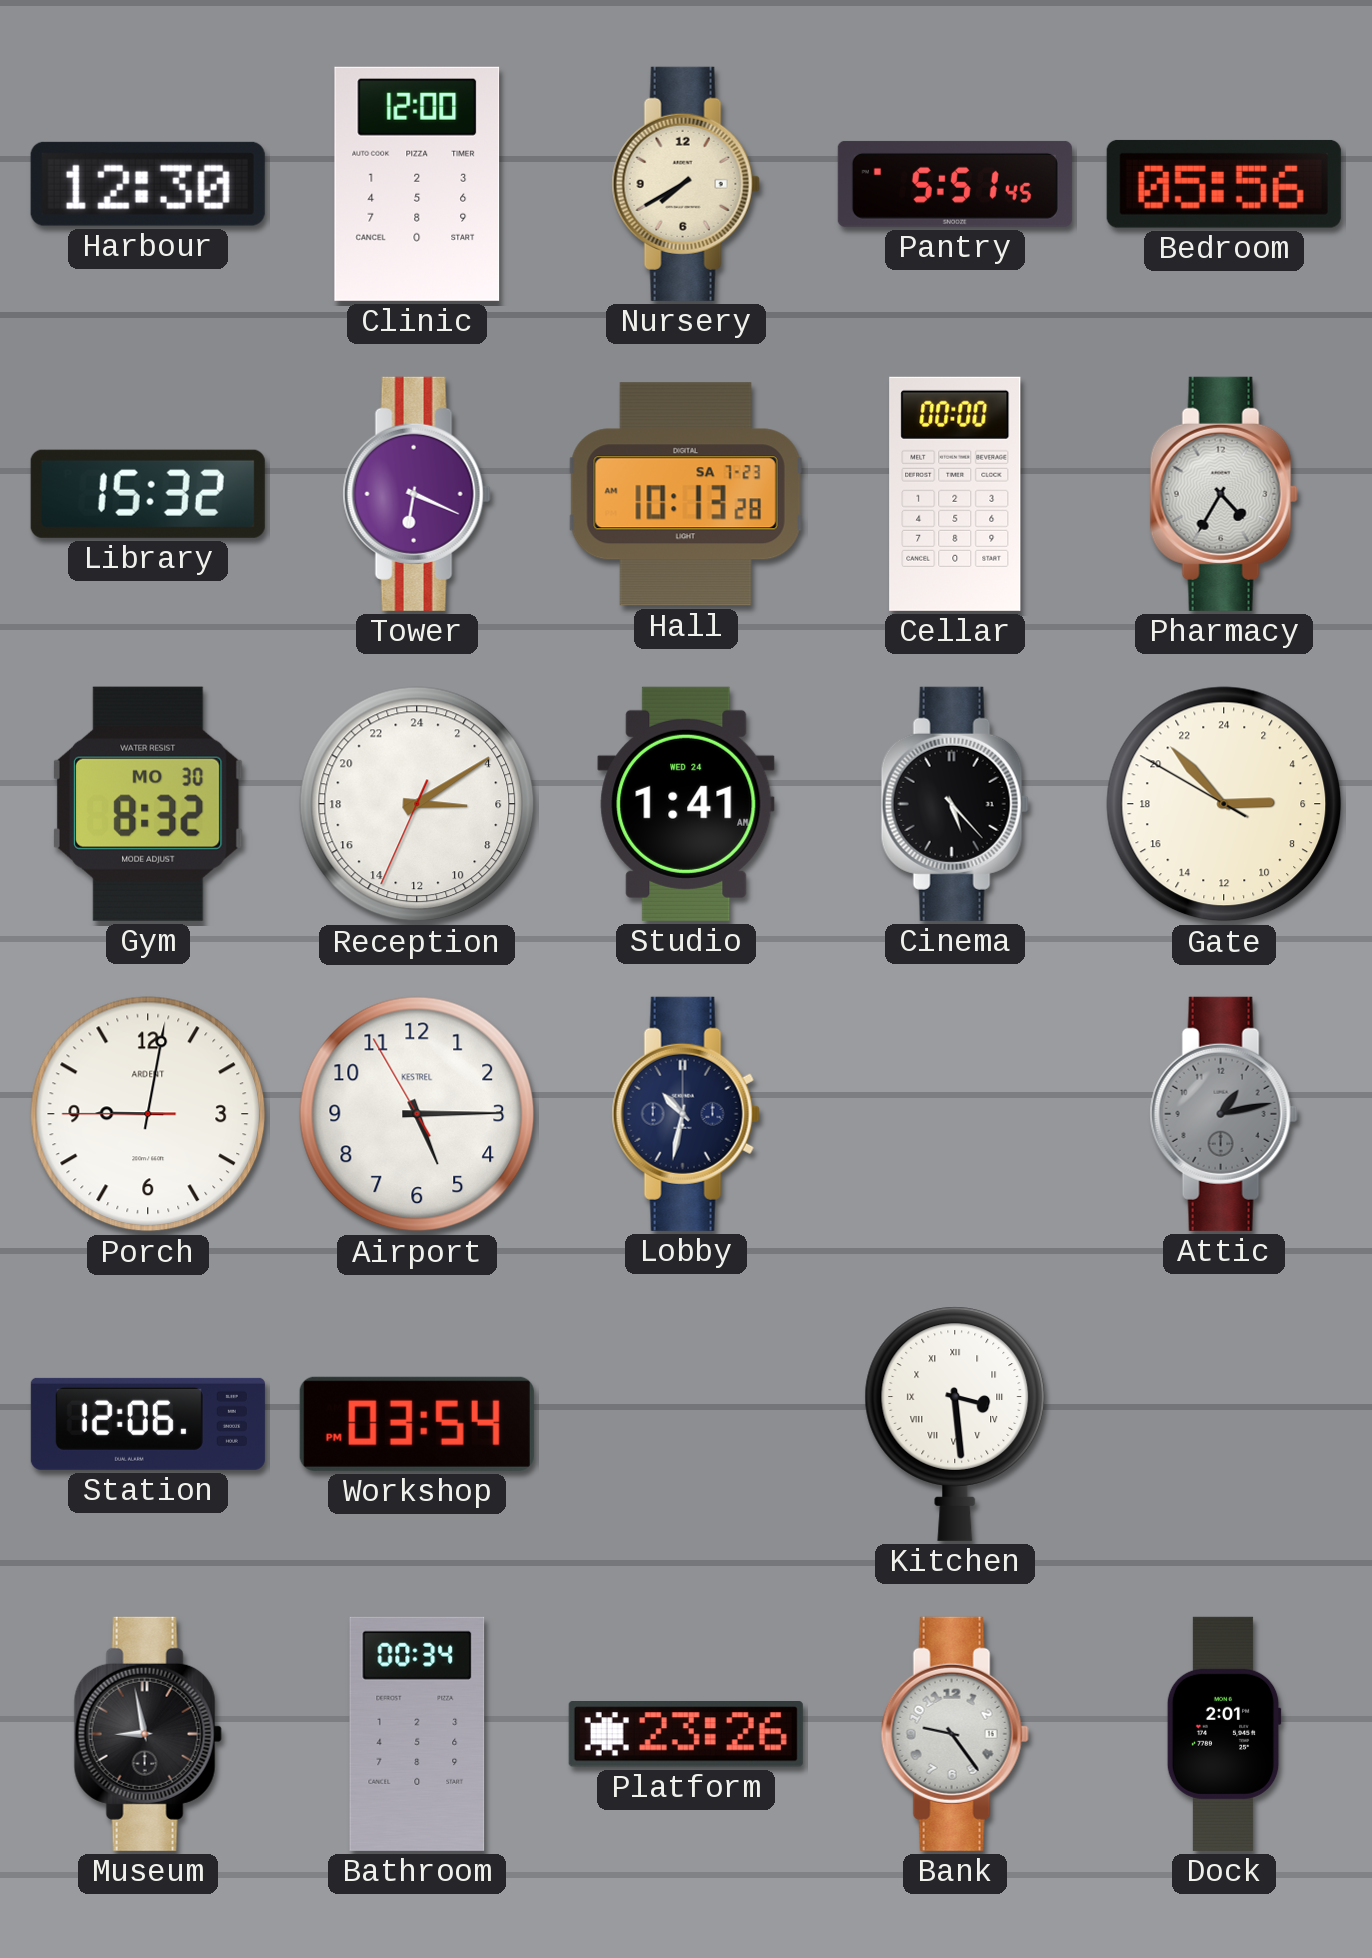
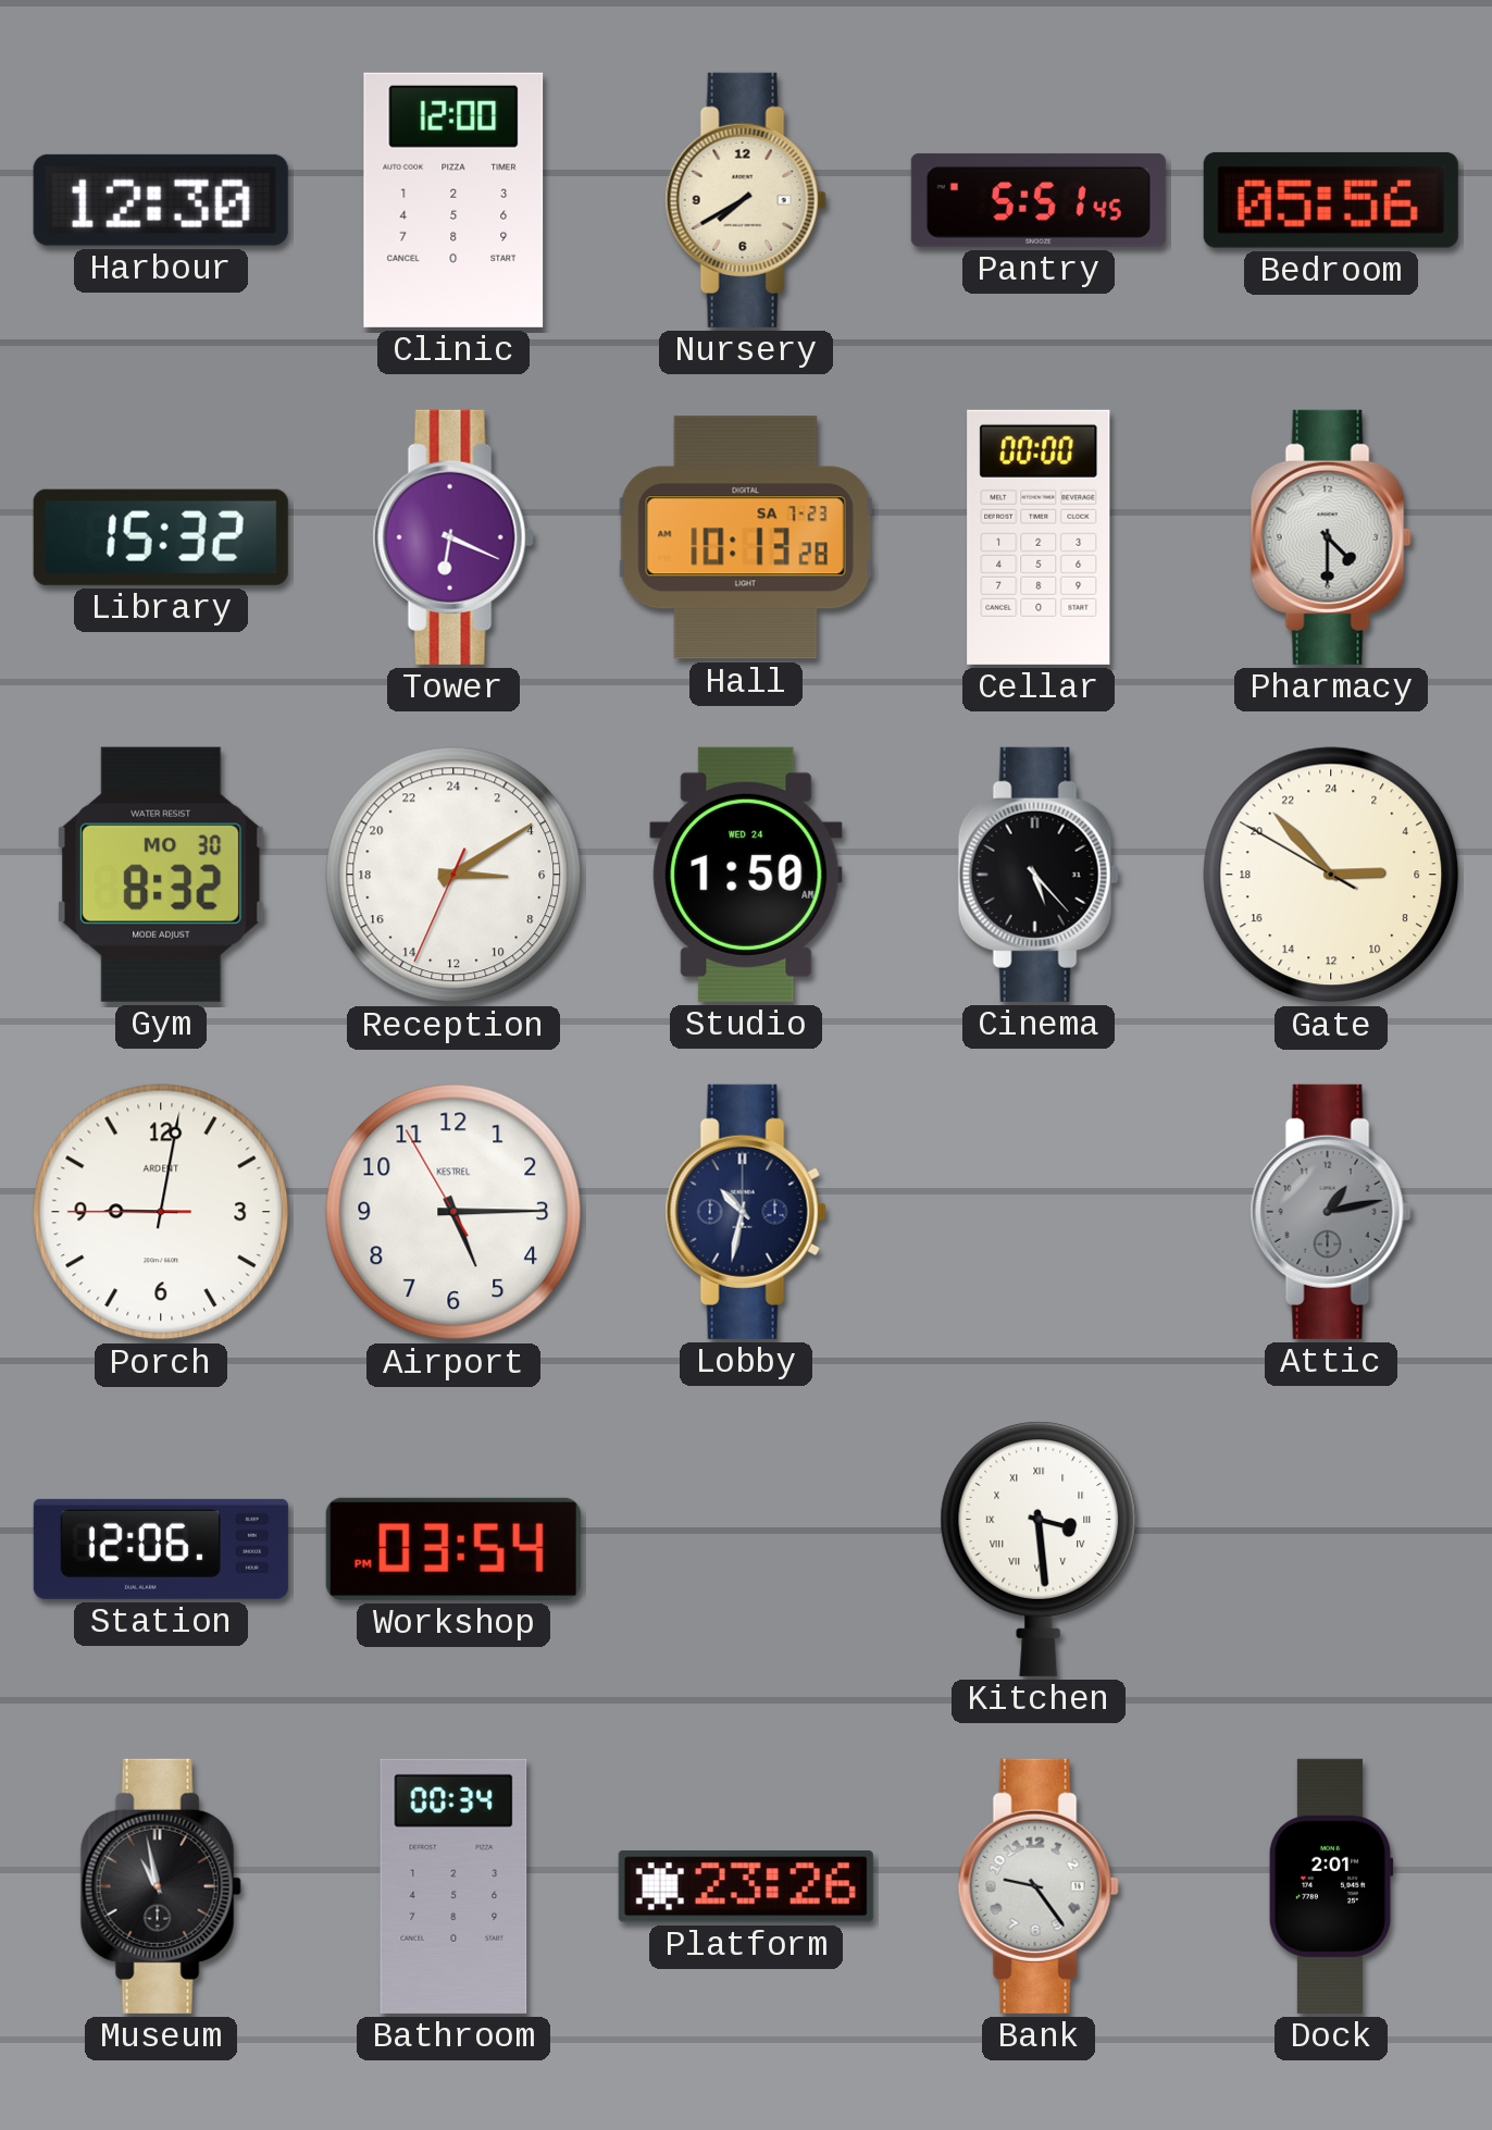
Pharmacy: 4:35 -> 4:30 (1331, 537)
Studio: 1:41 -> 1:50 (746, 875)
Museum: 8:58 -> 10:58 (161, 1886)
